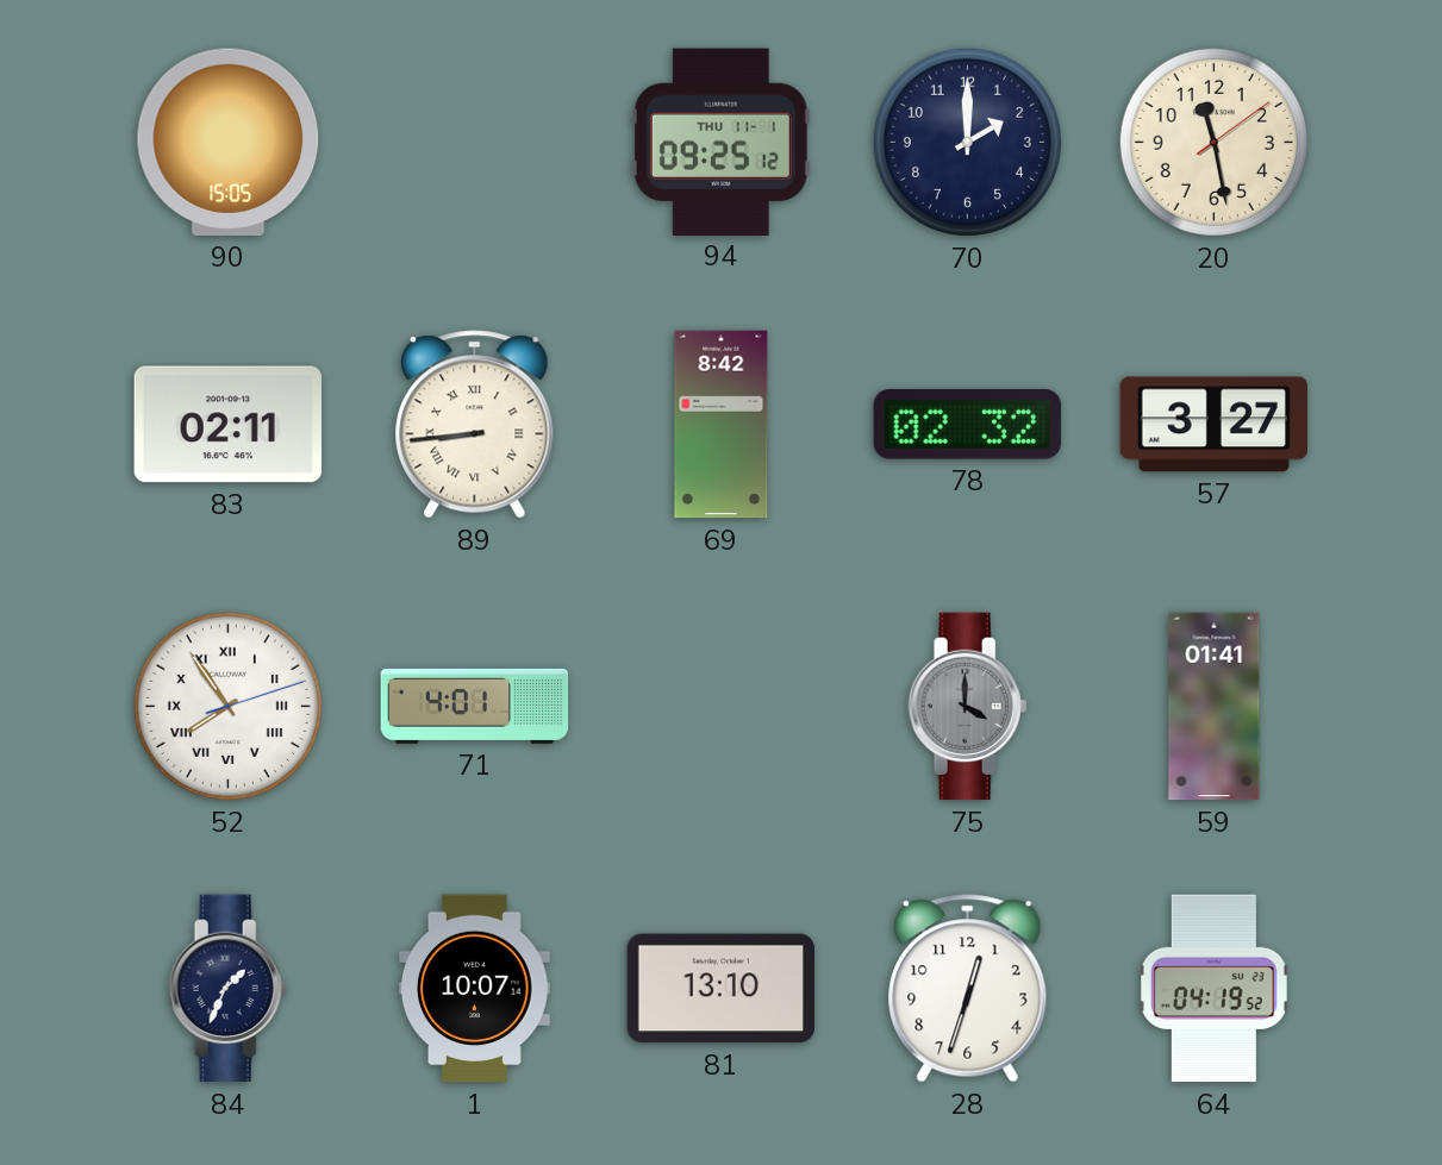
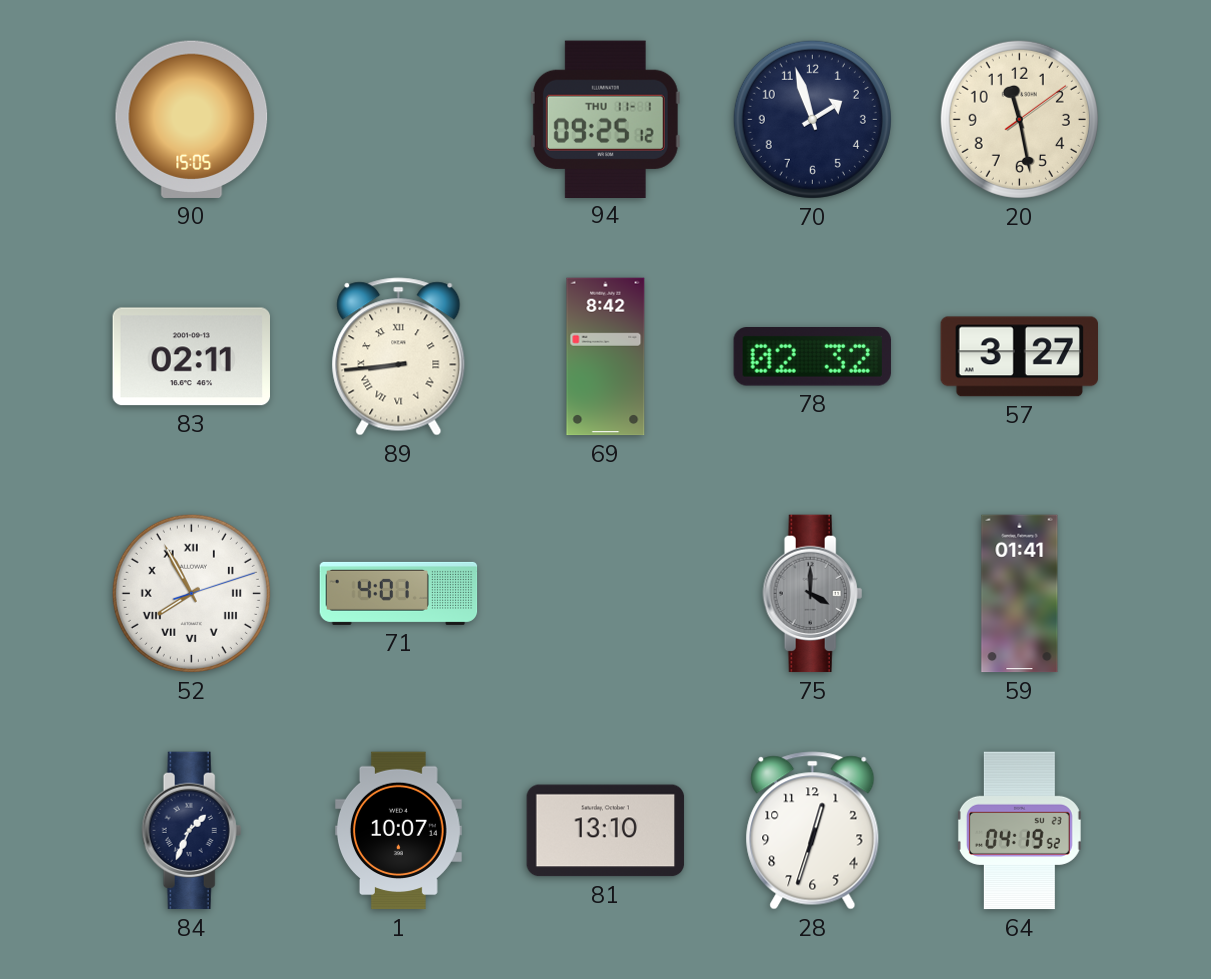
70: 2:00 -> 1:57 (812, 119)
52: 7:54 -> 7:55 (191, 593)
